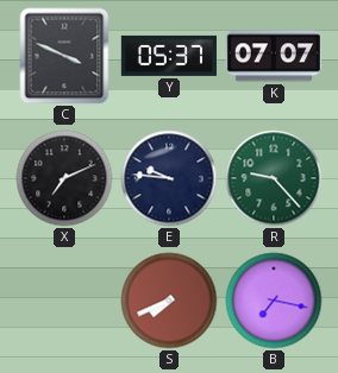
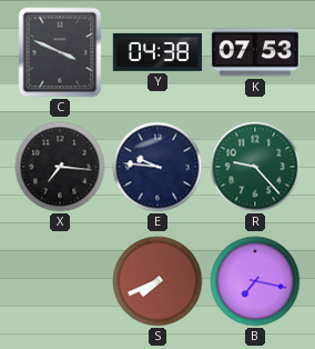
Y: 05:37 -> 04:38 (157, 52)
K: 07:07 -> 07:53 (255, 52)
X: 7:11 -> 7:16 (60, 167)
